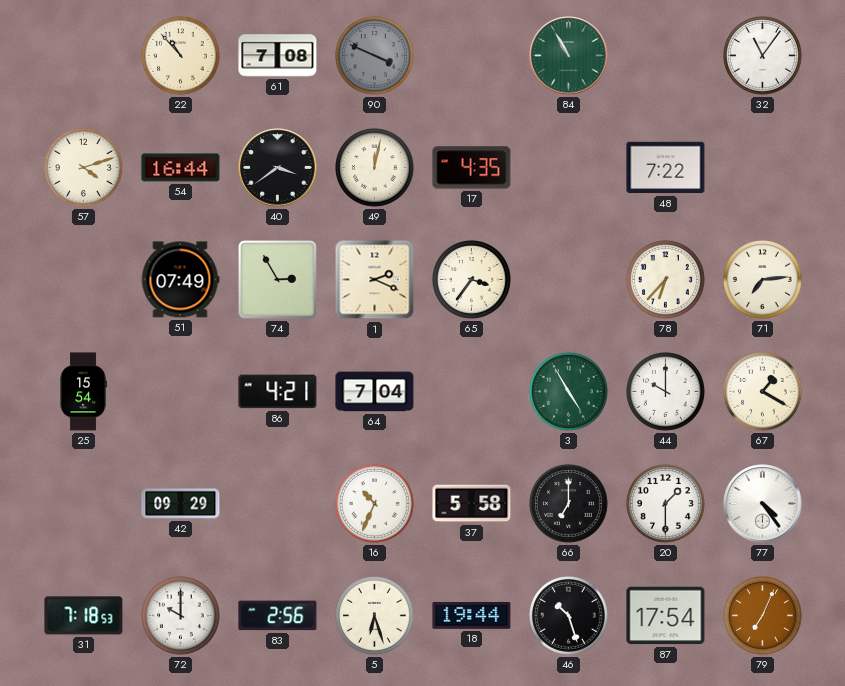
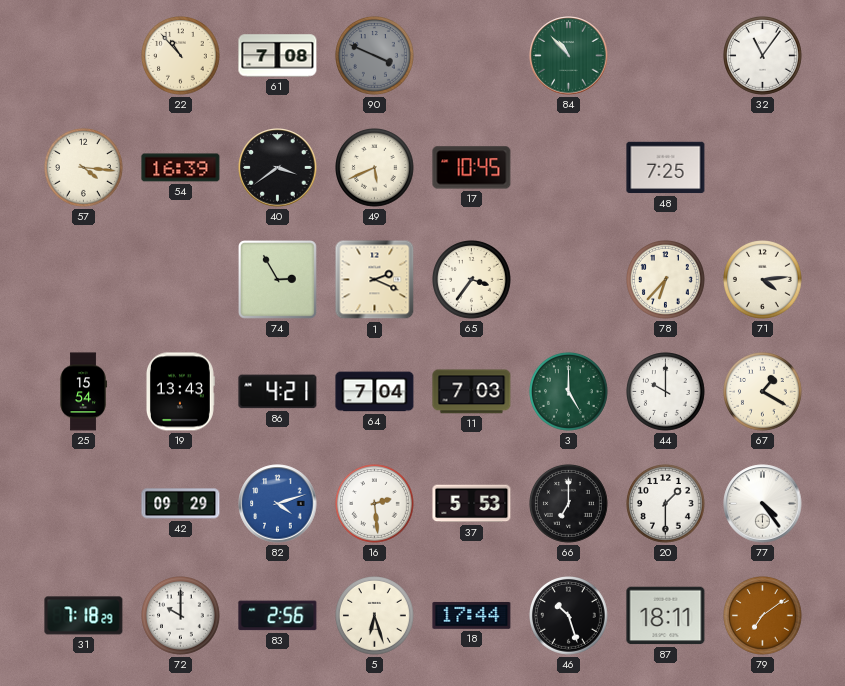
84: 10:55 -> 10:53 (569, 56)
57: 4:12 -> 4:16 (84, 168)
54: 16:44 -> 16:39 (181, 168)
49: 12:02 -> 5:41 (375, 168)
17: 4:35 -> 10:45 (472, 168)
48: 7:22 -> 7:25 (666, 168)
51: 07:49 -> none (180, 280)
71: 7:14 -> 4:14 (763, 280)
19: none -> 13:43 (180, 392)
11: none -> 7:03 (472, 392)
3: 4:55 -> 5:00 (569, 392)
82: none -> 4:12 (278, 504)
16: 10:34 -> 2:29 (375, 504)
37: 5:58 -> 5:53 (472, 504)
31: 7:18:53 -> 7:18:29 (84, 616)
18: 19:44 -> 17:44 (472, 615)
87: 17:54 -> 18:11 (666, 616)
79: 7:04 -> 7:09 (763, 616)
